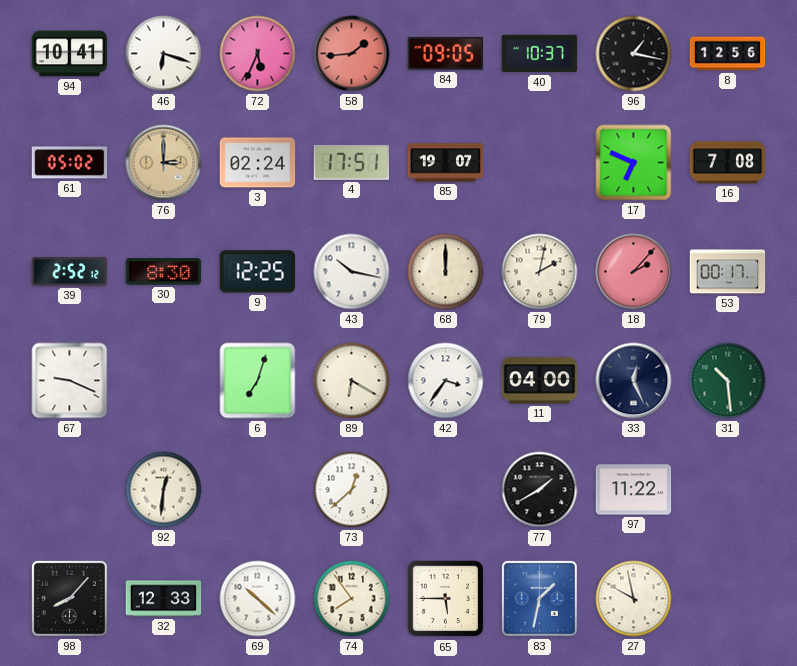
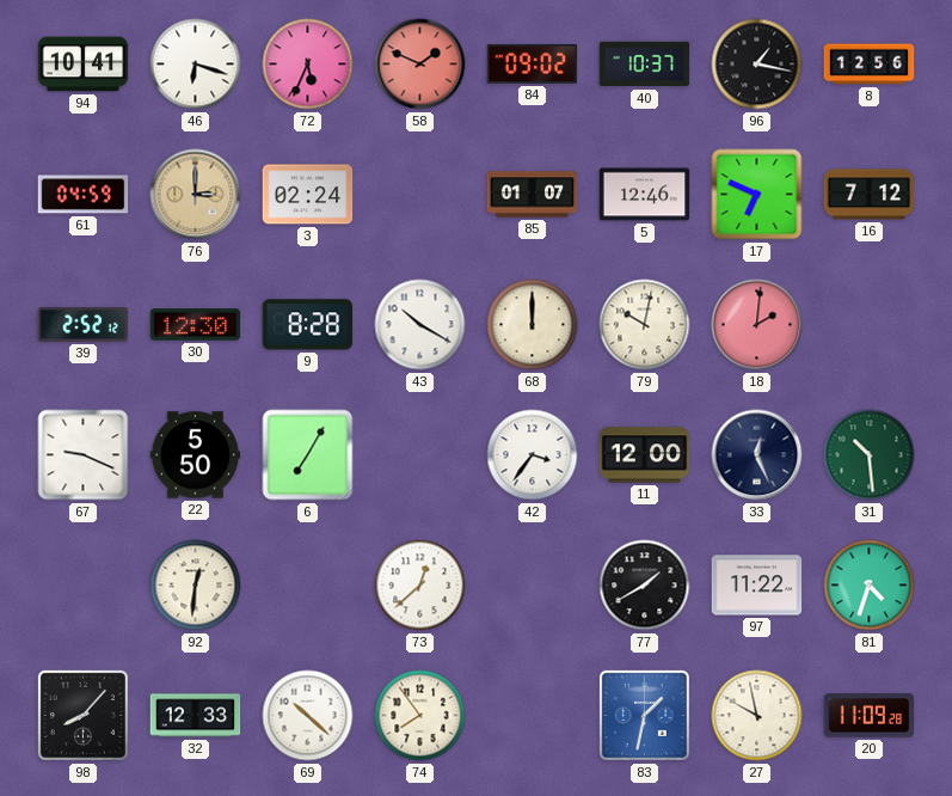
58: 1:44 -> 1:49 (420, 65)
84: 09:05 -> 09:02 (533, 65)
61: 05:02 -> 04:59 (84, 195)
4: 17:51 -> none (352, 162)
85: 19:07 -> 01:07 (533, 195)
5: none -> 12:46 (645, 195)
16: 7:08 -> 7:12 (870, 195)
30: 8:30 -> 12:30 (196, 325)
9: 12:25 -> 8:28 (308, 325)
43: 10:17 -> 10:20 (420, 325)
79: 2:02 -> 10:02 (645, 325)
18: 2:07 -> 2:01 (757, 325)
53: 00:17 -> none (728, 272)
22: none -> 5:50 (196, 455)
6: 7:03 -> 7:05 (308, 455)
89: 6:20 -> none (352, 381)
11: 04:00 -> 12:00 (645, 455)
81: none -> 4:33 (870, 586)
65: 5:45 -> none (446, 599)
20: none -> 11:09 (870, 716)
